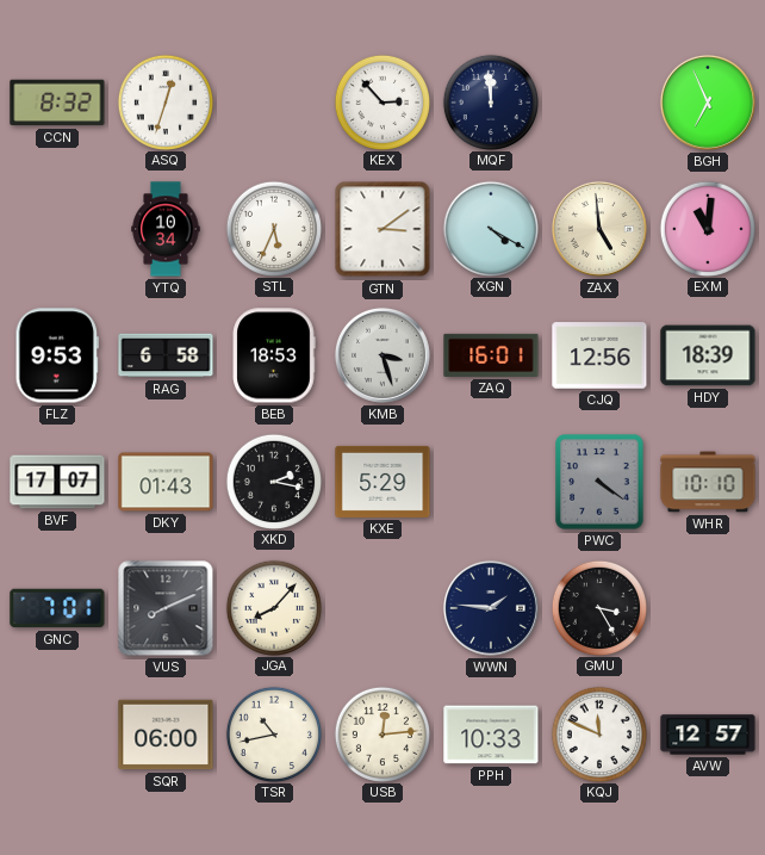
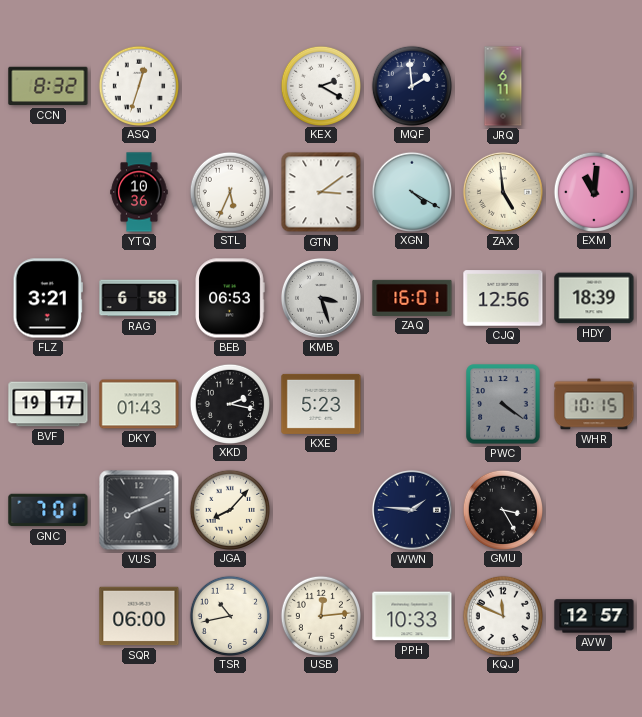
KEX: 2:53 -> 2:20 (320, 85)
MQF: 11:59 -> 1:59 (411, 85)
JRQ: none -> 6:11 (503, 86)
BGH: 6:56 -> none (708, 103)
YTQ: 10:34 -> 10:36 (139, 192)
FLZ: 9:53 -> 3:21 (48, 298)
BEB: 18:53 -> 06:53 (230, 298)
BVF: 17:07 -> 19:17 (48, 404)
KXE: 5:29 -> 5:23 (321, 404)
WHR: 10:10 -> 10:15 (594, 404)
